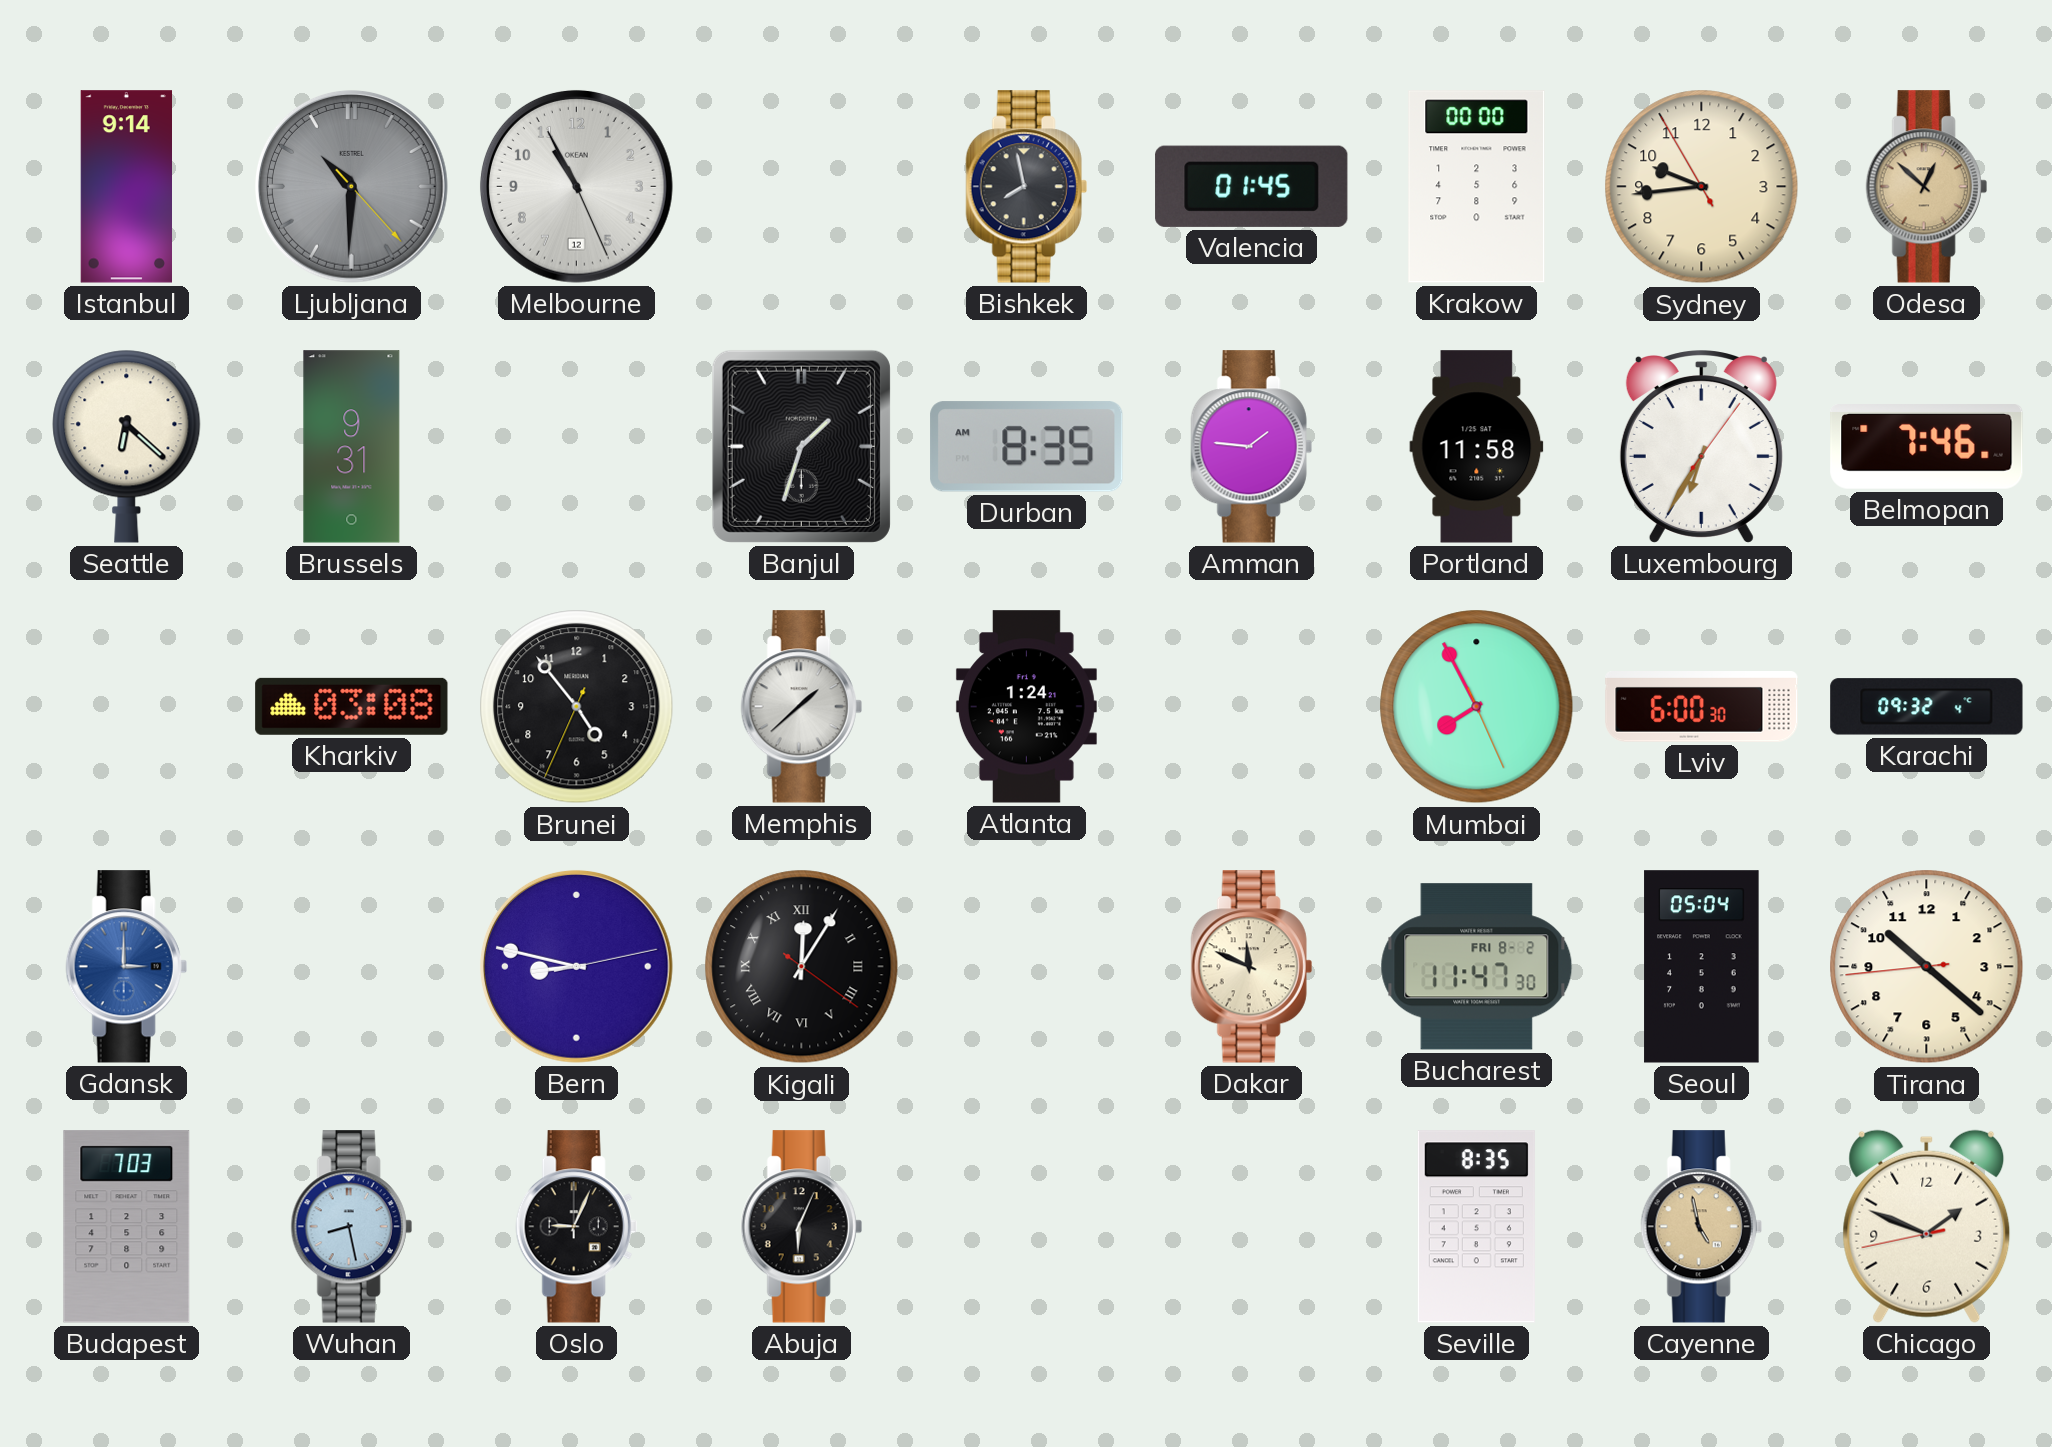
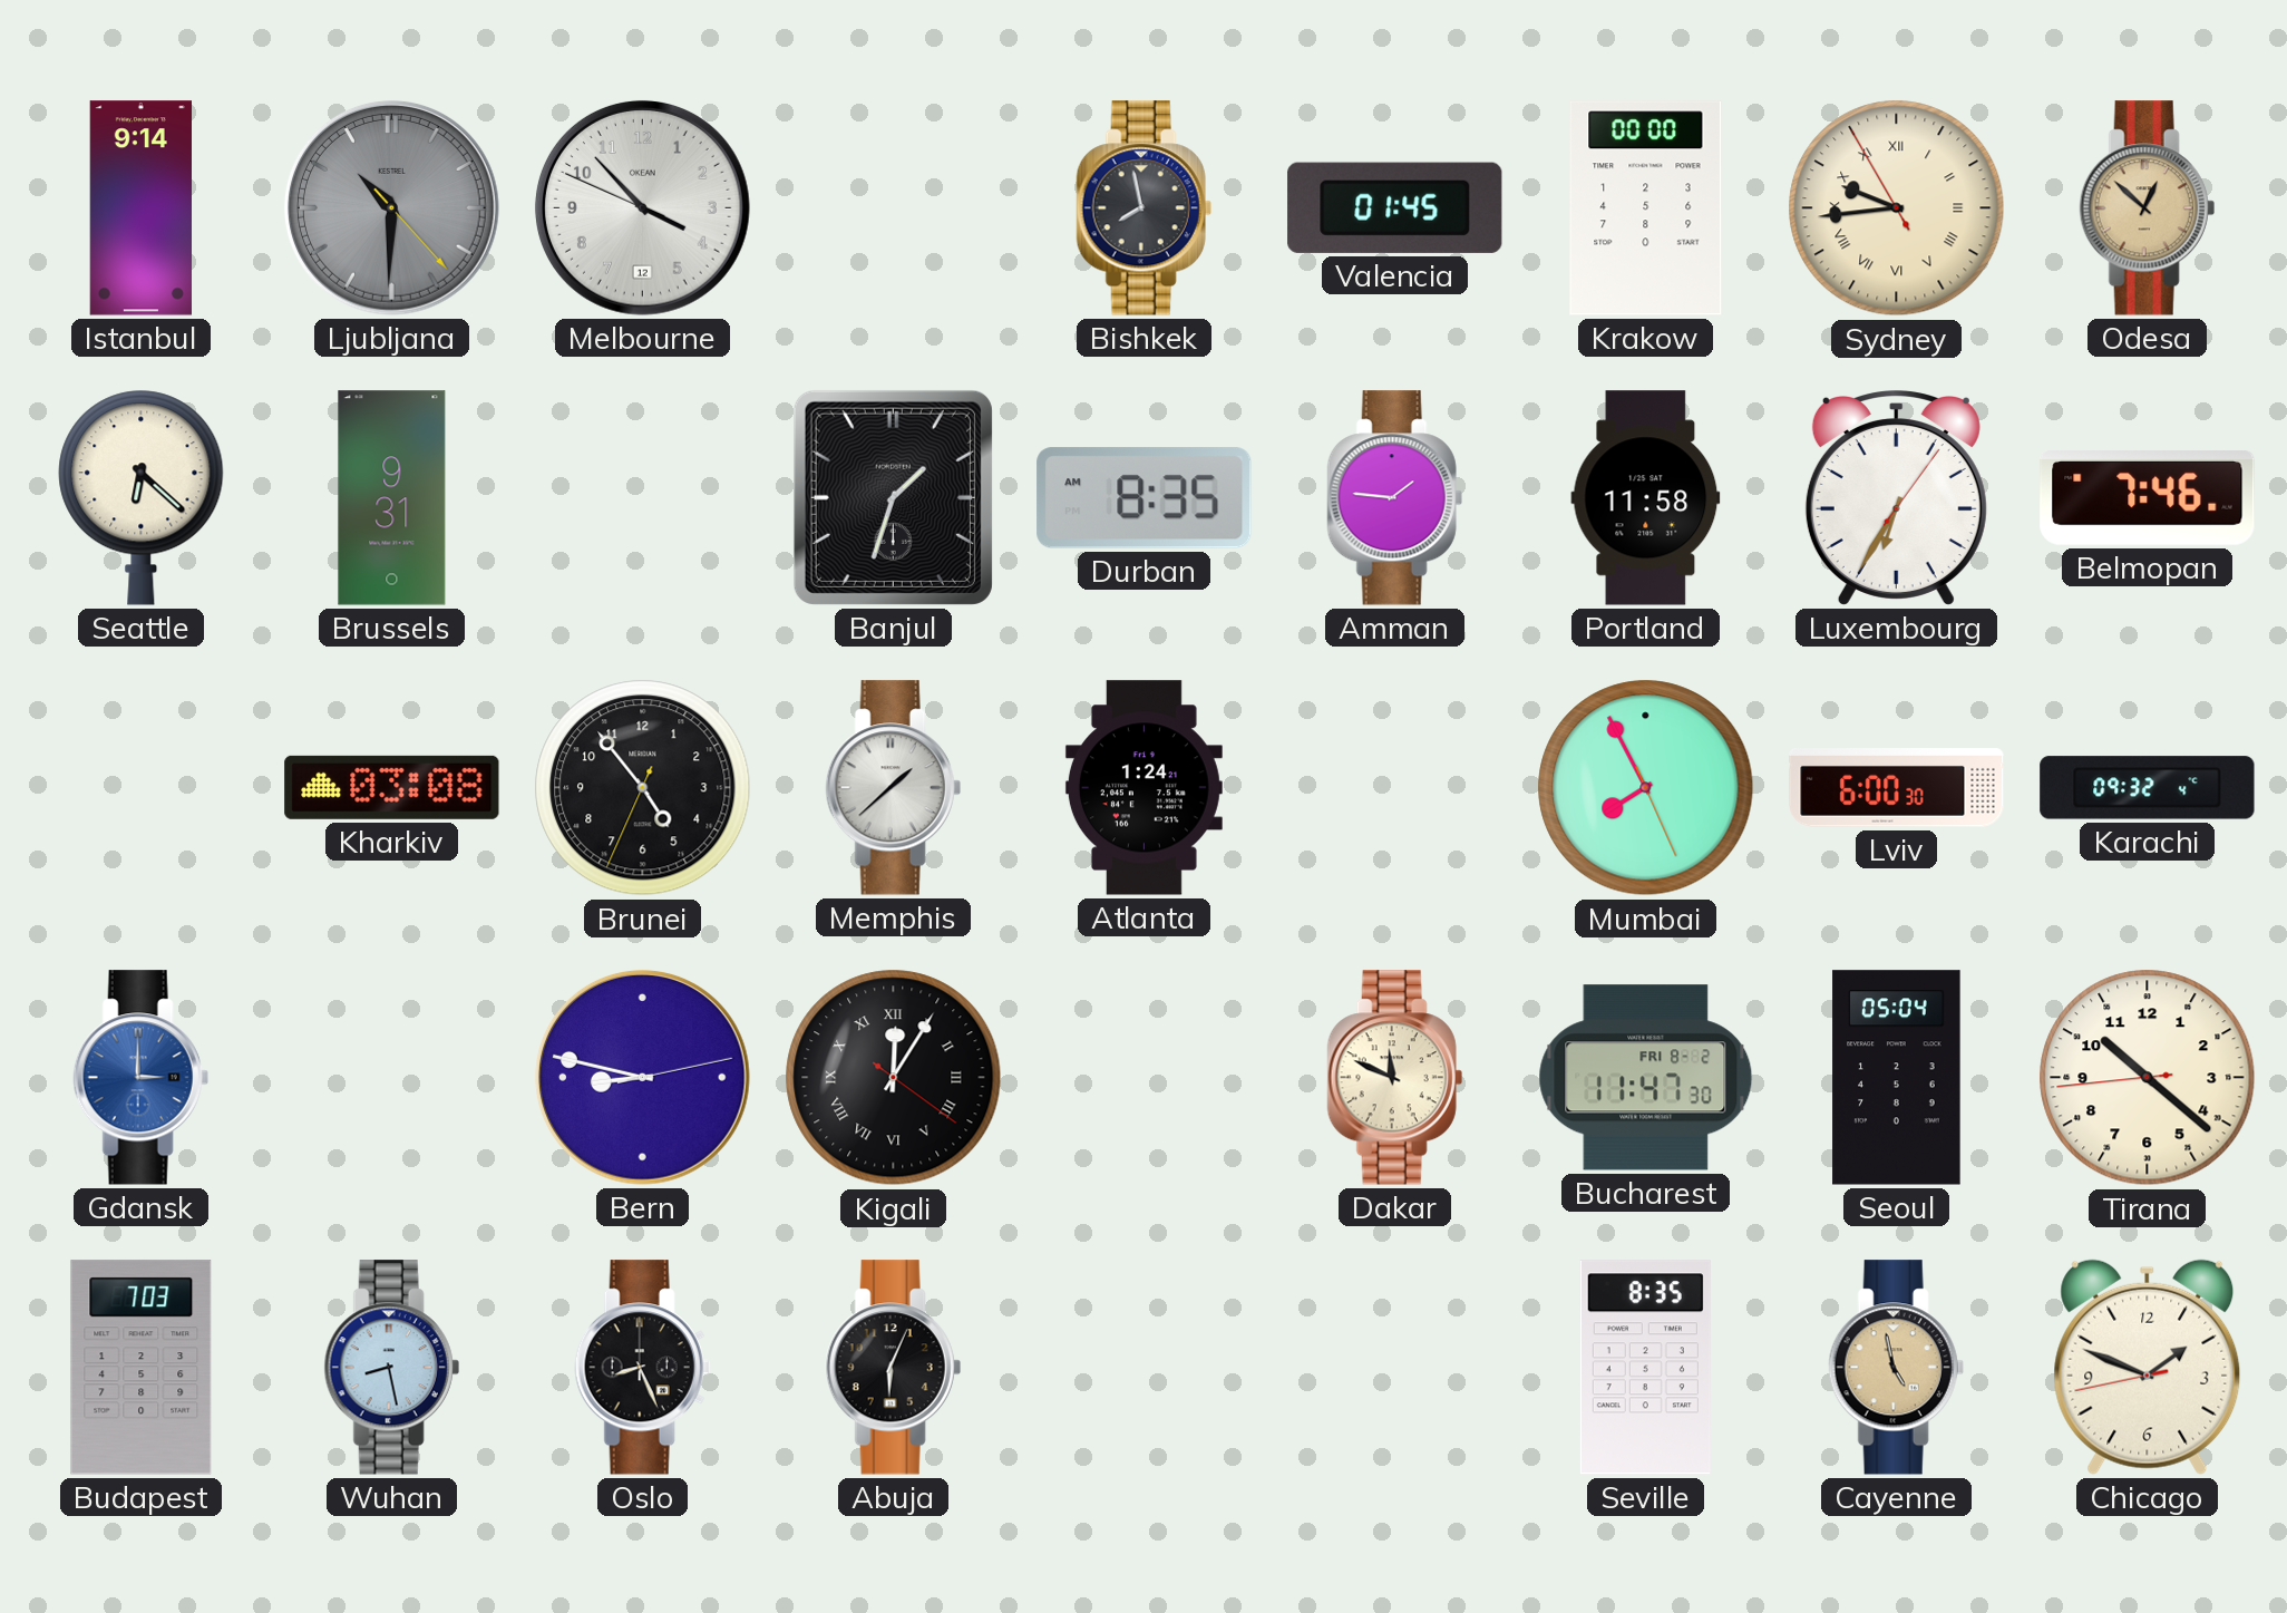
Melbourne: 10:55 -> 3:52 (642, 207)
Sydney numerals: Arabic -> Roman (1897, 208)
Oslo: 9:04 -> 8:26 (642, 1368)
